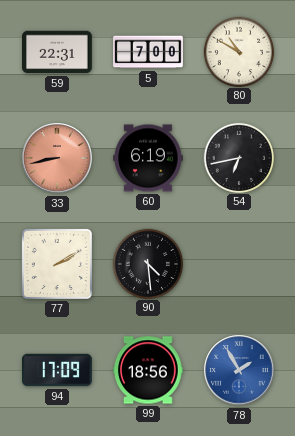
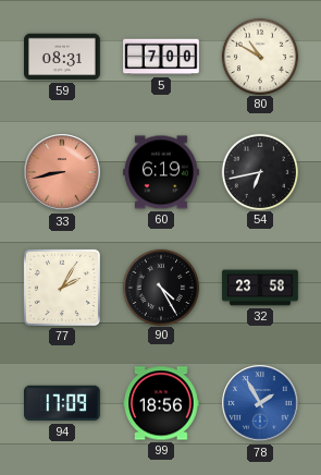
59: 22:31 -> 08:31 (63, 57)
77: 2:10 -> 2:05 (62, 288)
90: 4:29 -> 4:25 (160, 287)
32: none -> 23:58 (260, 288)
